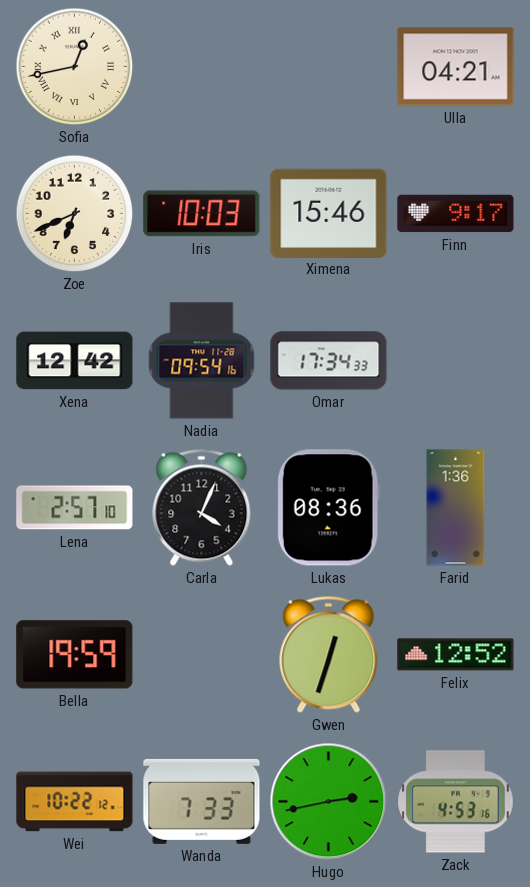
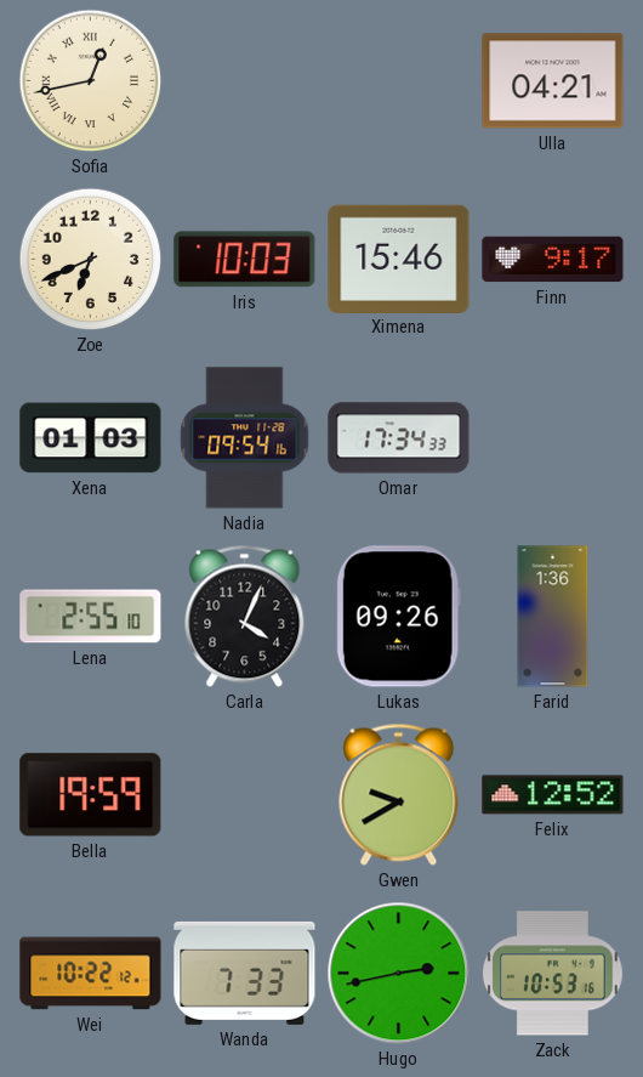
Xena: 12:42 -> 01:03 (91, 438)
Lena: 2:57 -> 2:55 (91, 617)
Lukas: 08:36 -> 09:26 (398, 617)
Gwen: 12:33 -> 9:40 (399, 794)
Zack: 4:53 -> 10:53 (553, 974)
